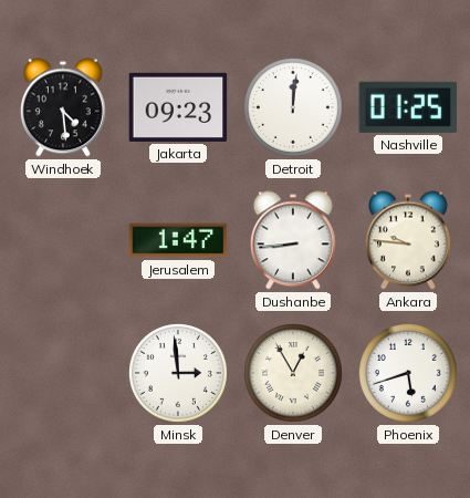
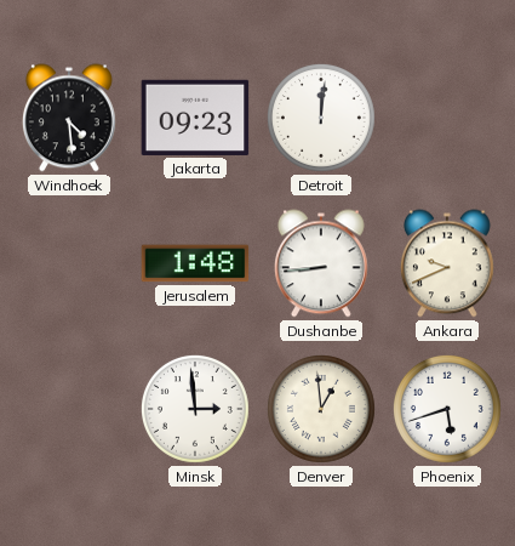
Nashville: 01:25 -> none (408, 107)
Jerusalem: 1:47 -> 1:48 (195, 263)
Ankara: 9:46 -> 9:41 (447, 263)
Denver: 12:55 -> 12:59 (321, 409)
